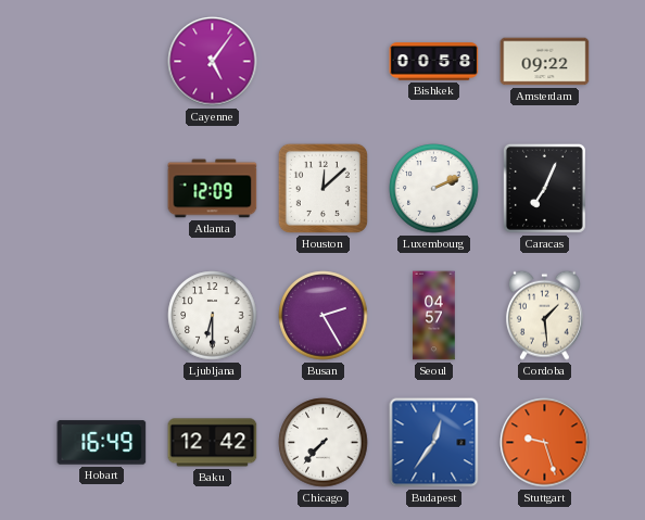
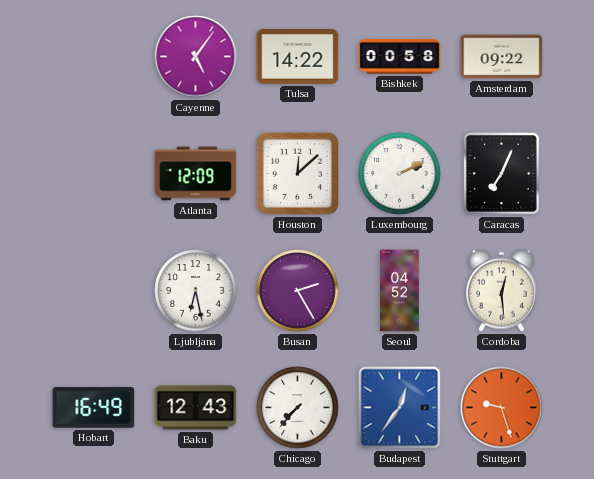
Tulsa: none -> 14:22 (298, 57)
Ljubljana: 6:30 -> 6:28 (196, 291)
Seoul: 04:57 -> 04:52 (400, 291)
Cordoba: 1:29 -> 12:29 (501, 290)
Baku: 12:42 -> 12:43 (196, 408)
